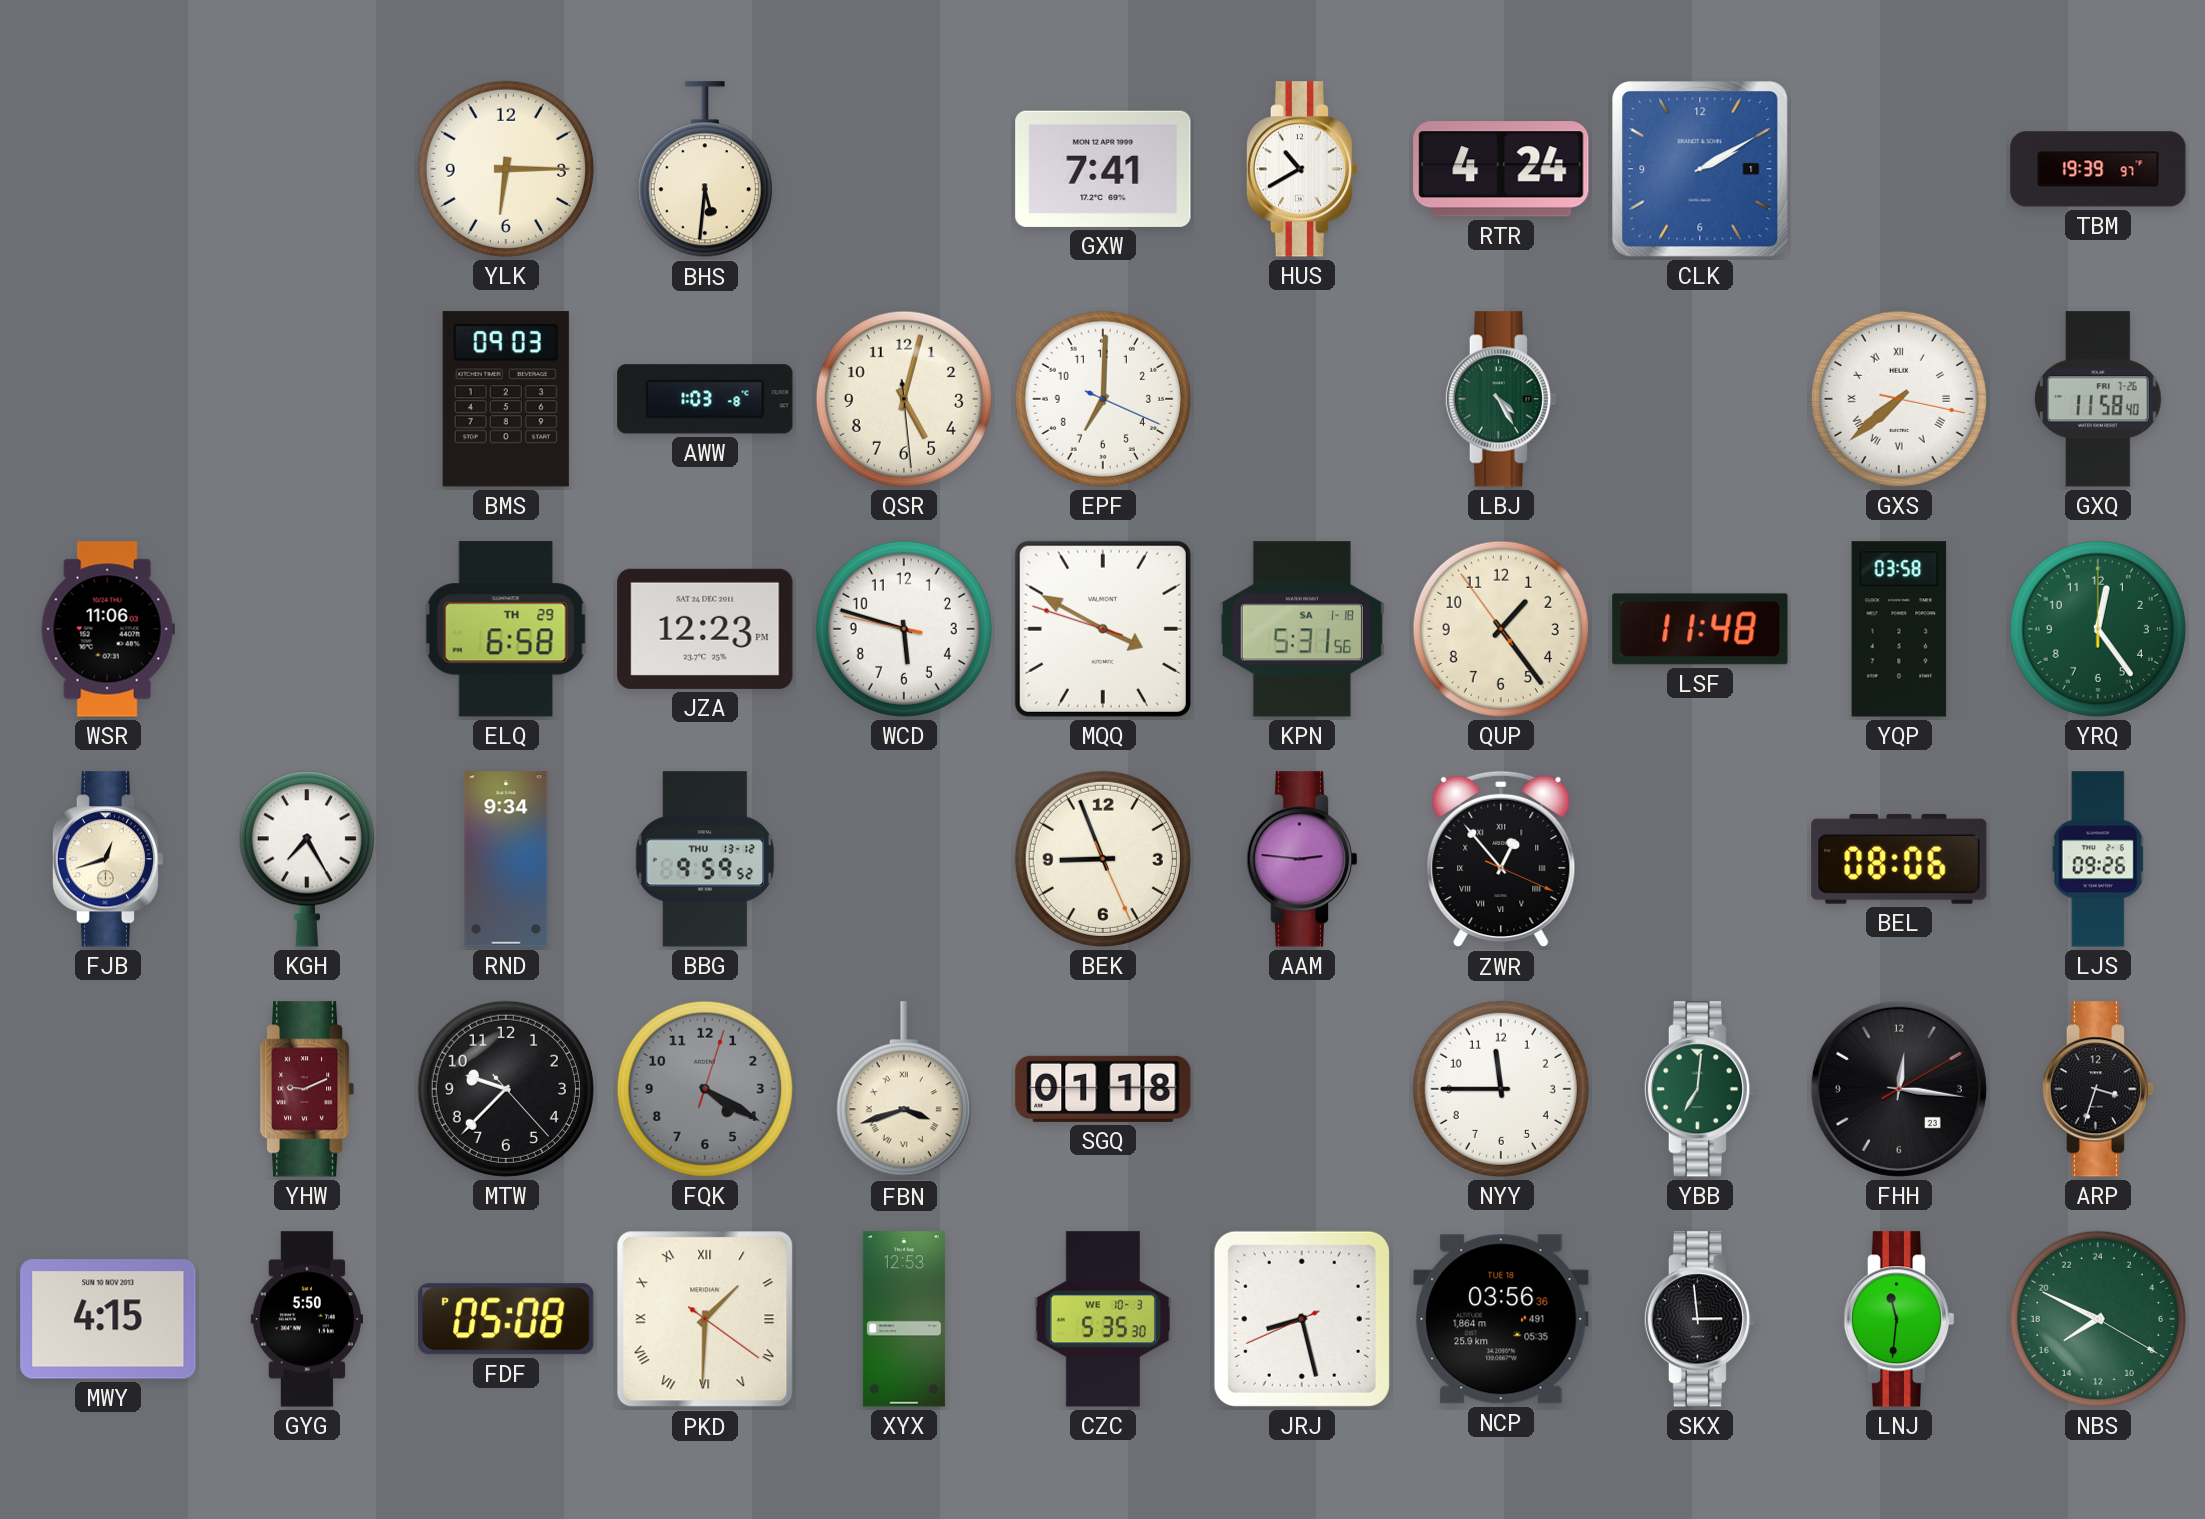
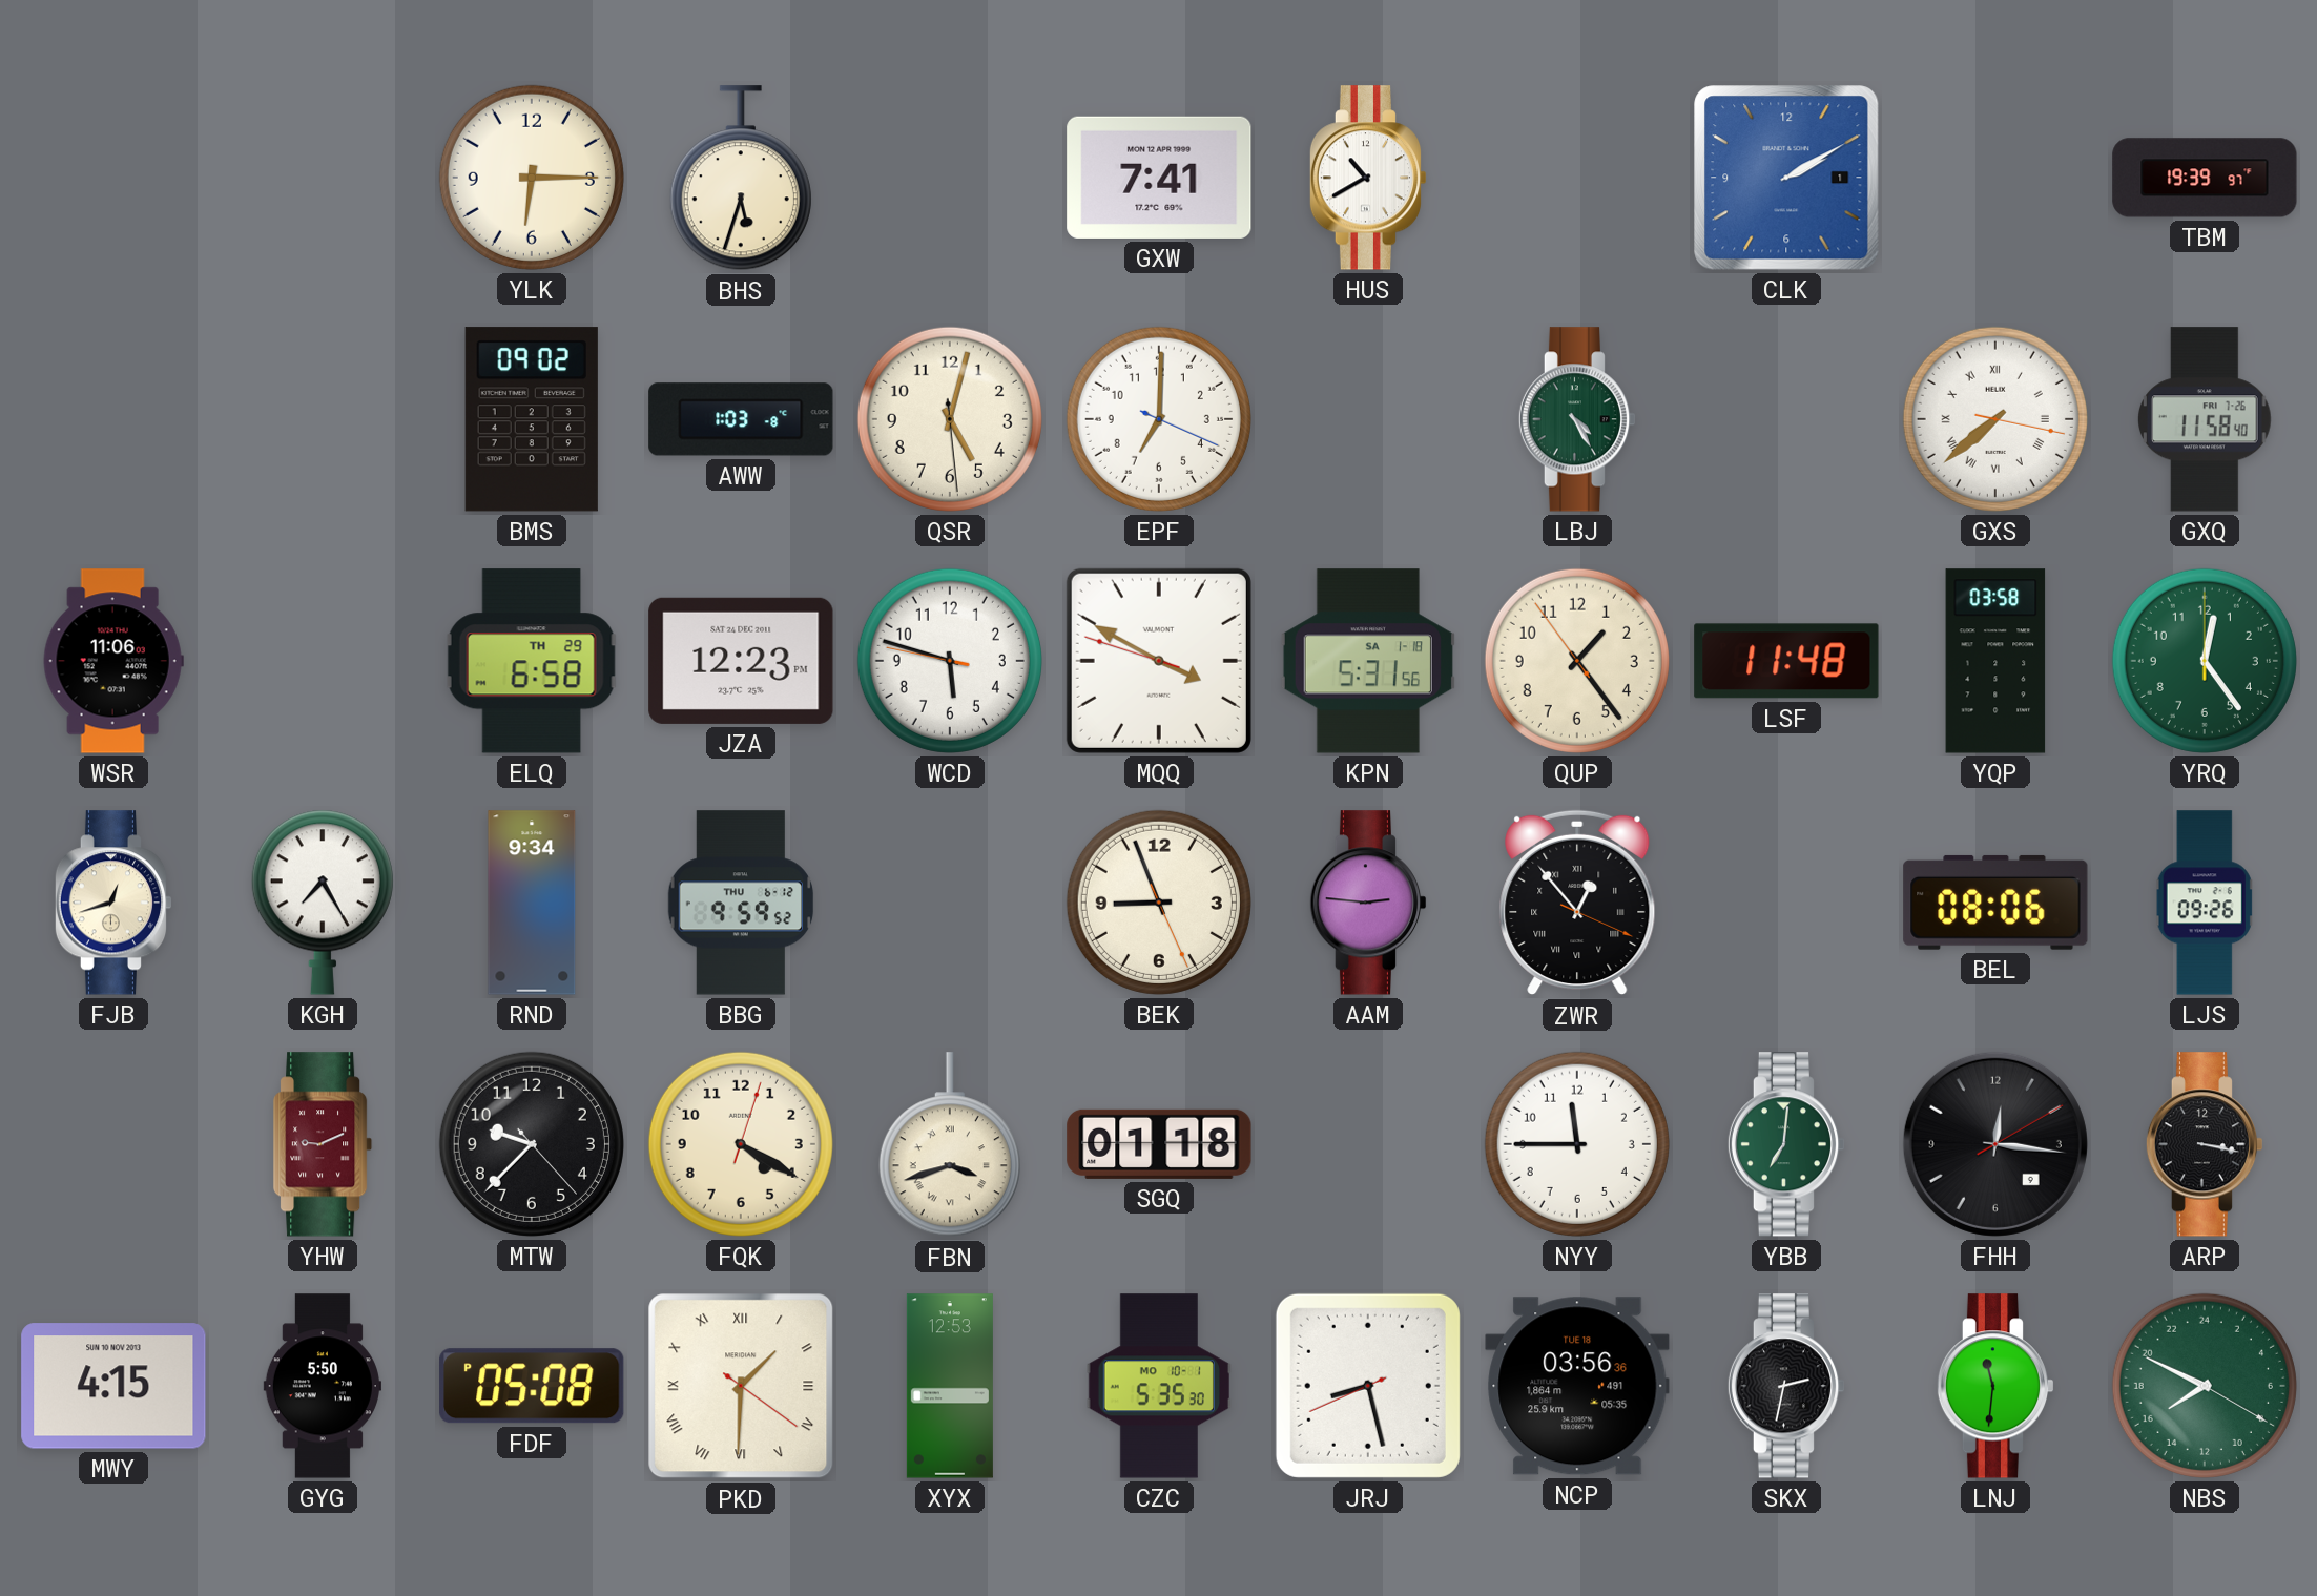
BHS: 5:31 -> 5:33 (741, 179)
RTR: 4:24 -> none (1501, 169)
BMS: 09:03 -> 09:02 (532, 419)
BBG date: THU 13-12 -> THU 6-12 (741, 903)
FQK dial: grey -> cream (741, 1144)
FHH date: 23 -> 9 (1995, 1144)
ARP: 3:33 -> 3:17 (2205, 1144)
CZC date: WE 10-3 -> MO 10-1 (1158, 1386)
SKX: 2:59 -> 2:32 (1786, 1386)
